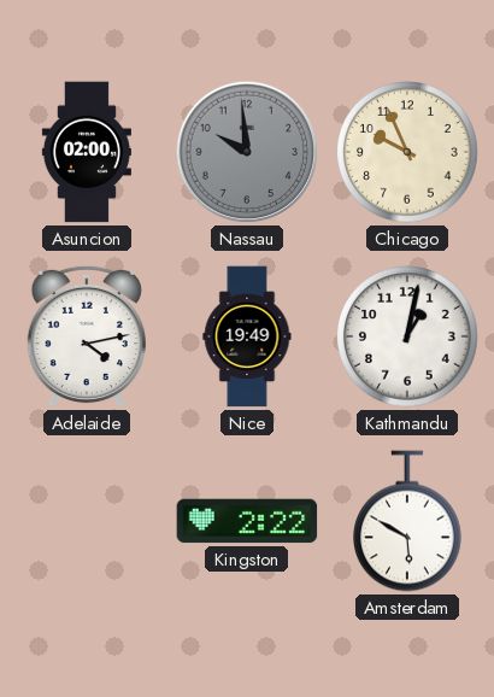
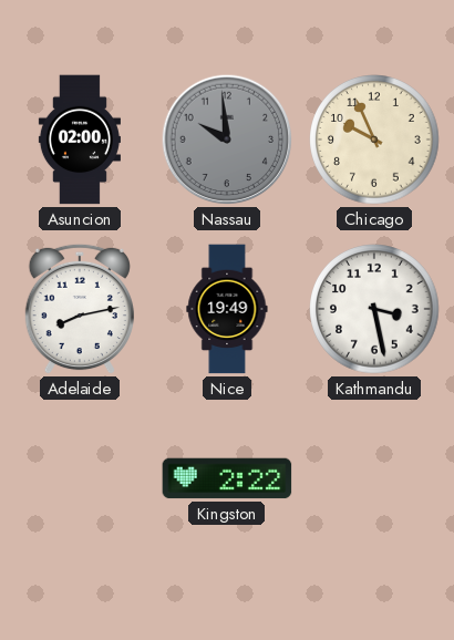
Adelaide: 4:13 -> 8:13 (80, 309)
Kathmandu: 1:02 -> 3:28 (374, 309)
Amsterdam: 5:50 -> none (408, 521)
